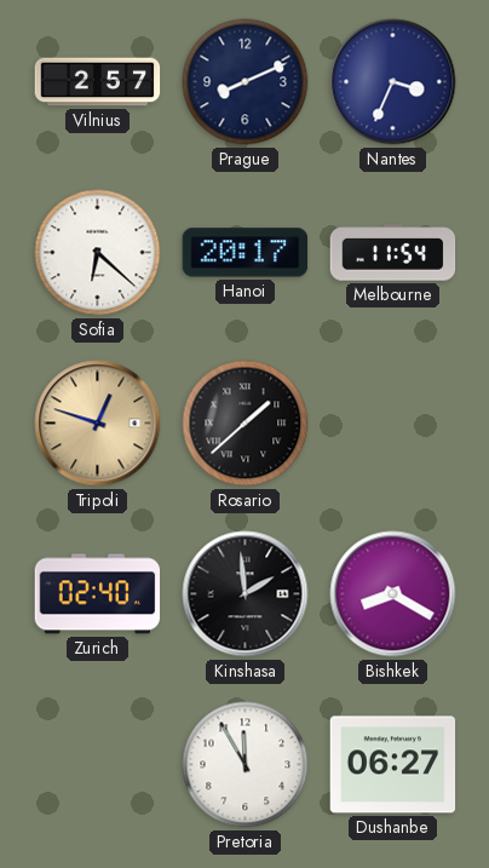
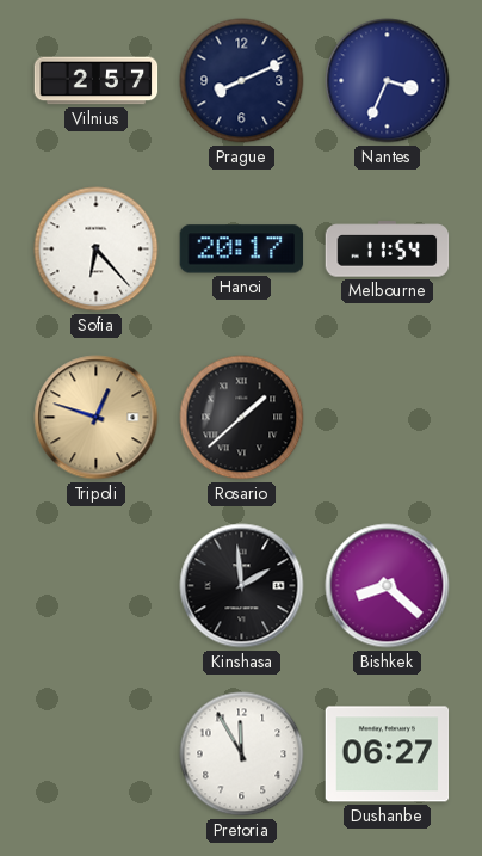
Sofia: 6:22 -> 6:23 (97, 250)
Zurich: 02:40 -> none (98, 594)
Bishkek: 8:20 -> 8:22 (388, 586)
